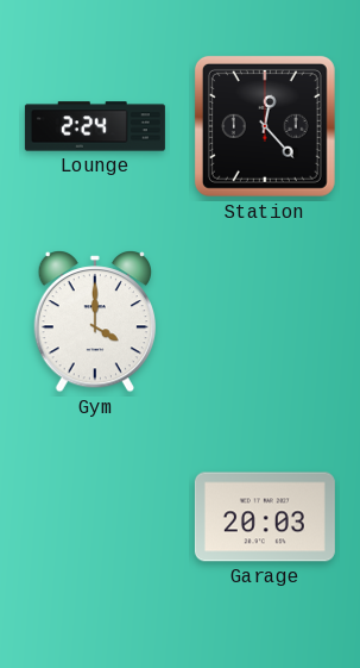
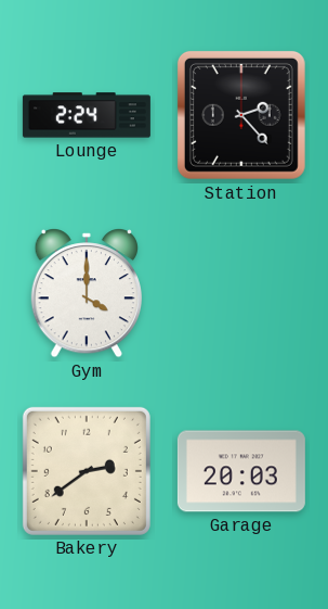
Station: 12:23 -> 2:23 (241, 115)
Bakery: none -> 2:39 (87, 471)
